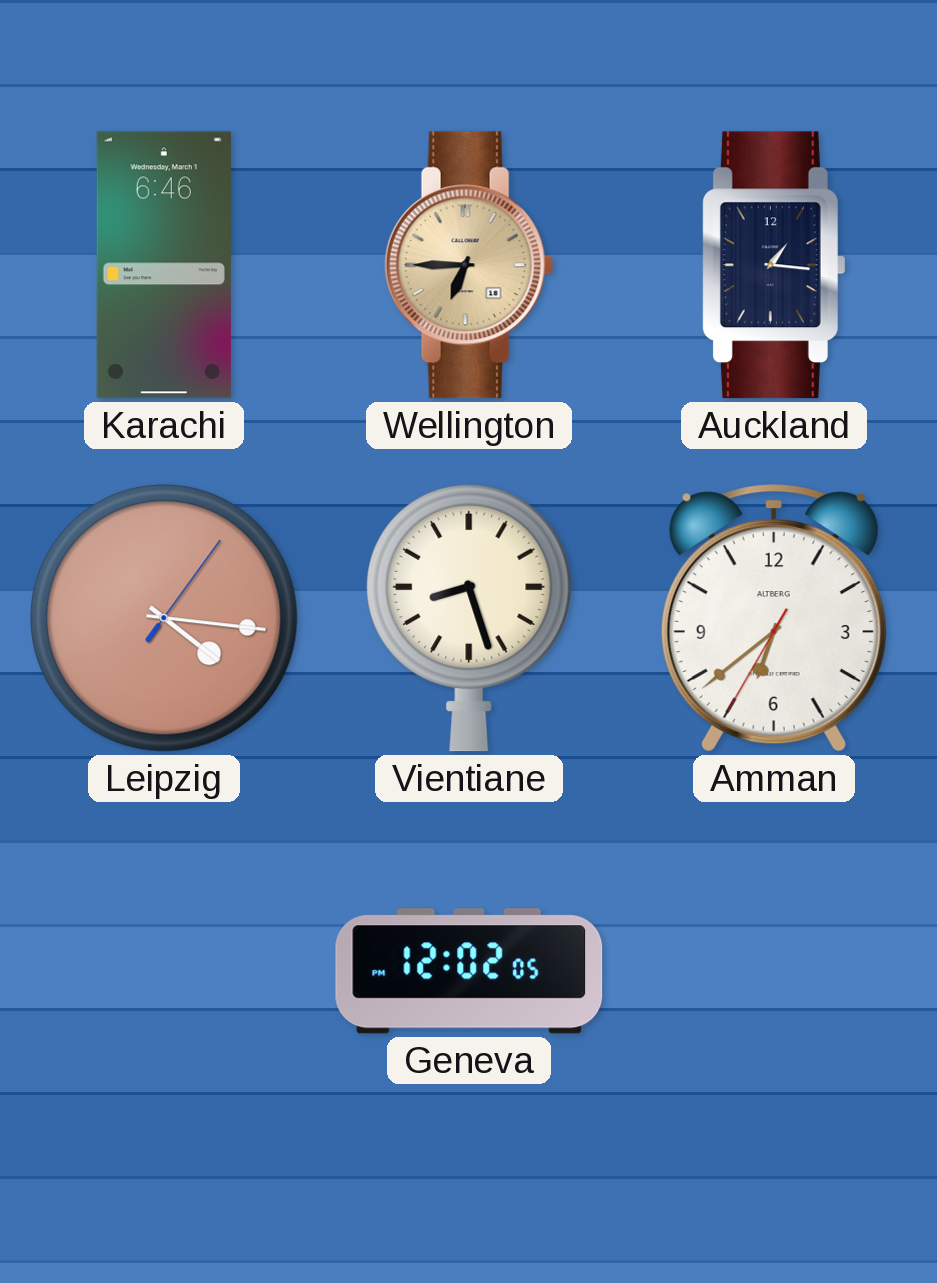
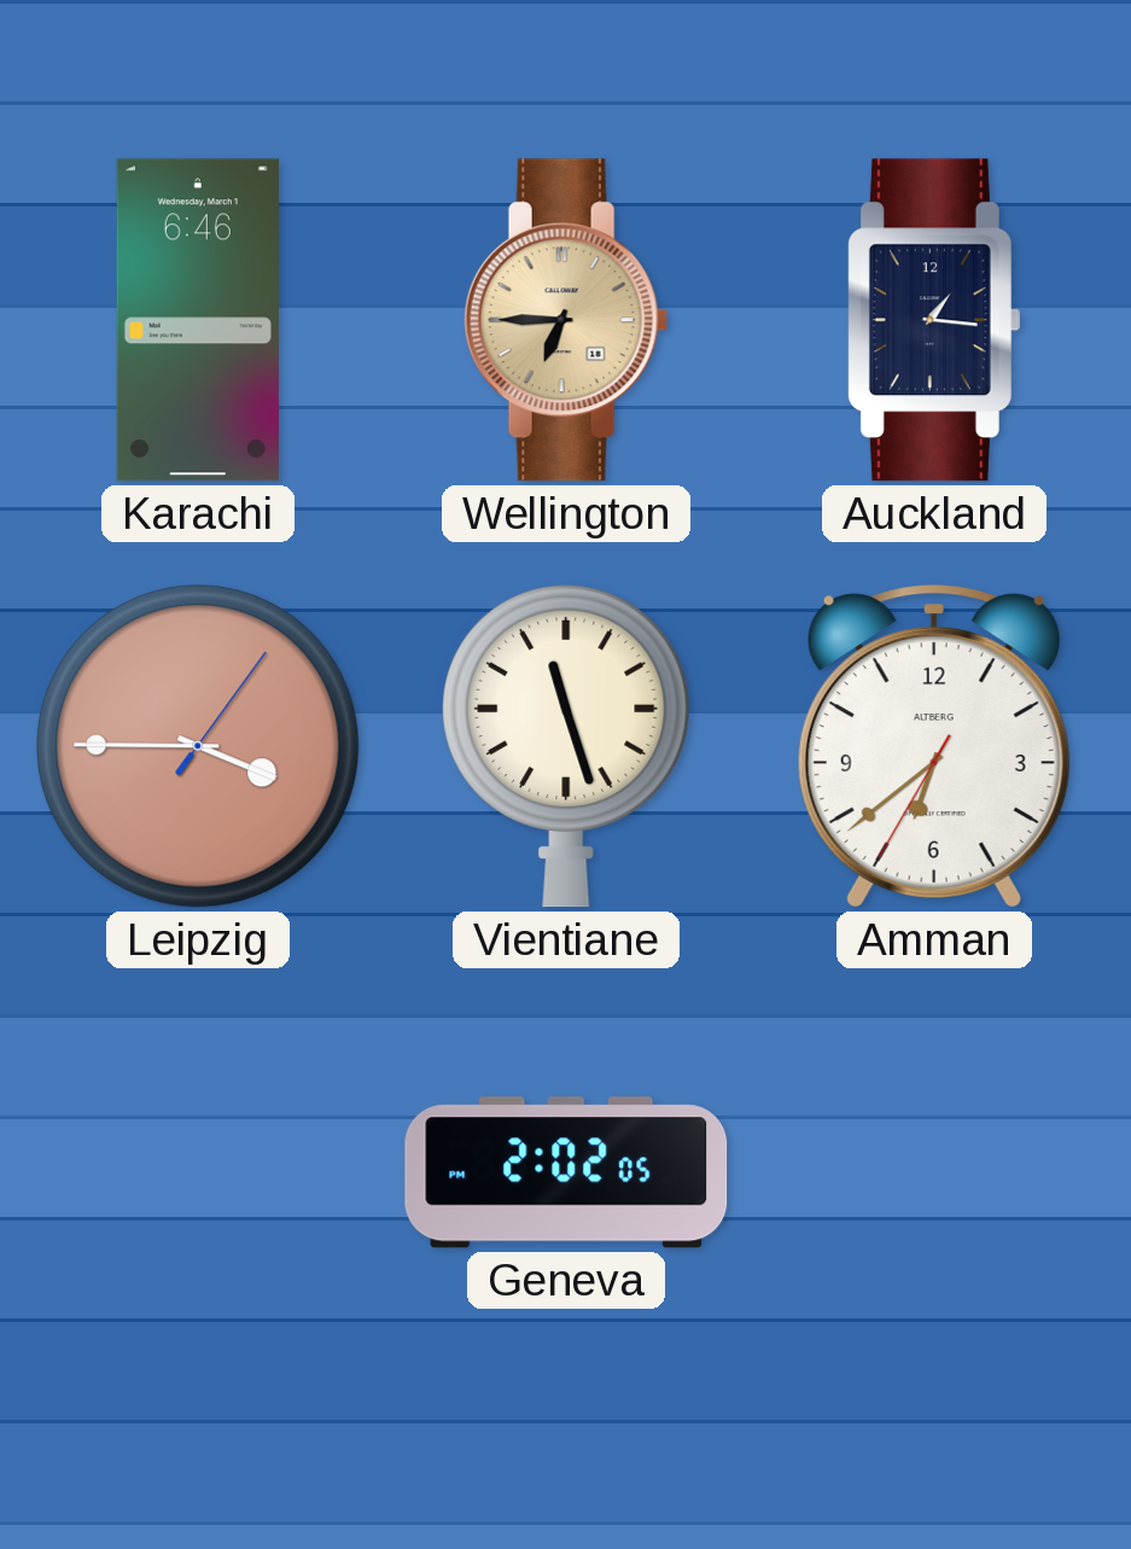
Leipzig: 4:16 -> 3:45 (198, 746)
Vientiane: 8:27 -> 11:27 (566, 746)
Geneva: 12:02 -> 2:02 (566, 1172)
